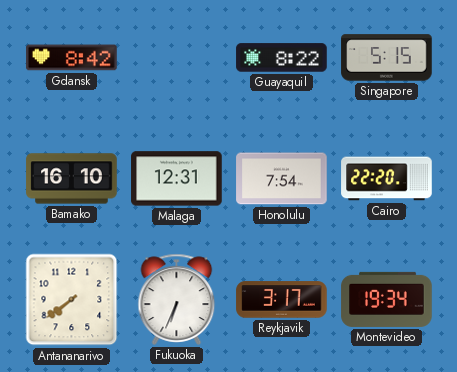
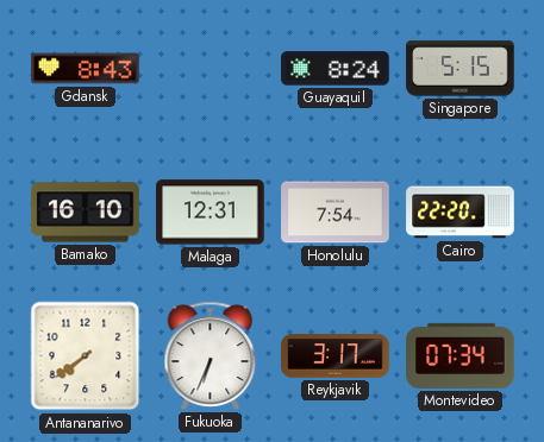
Gdansk: 8:42 -> 8:43 (86, 69)
Guayaquil: 8:22 -> 8:24 (336, 69)
Montevideo: 19:34 -> 07:34 (461, 355)
